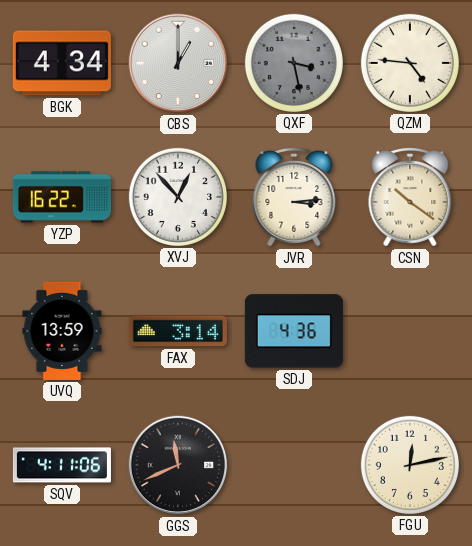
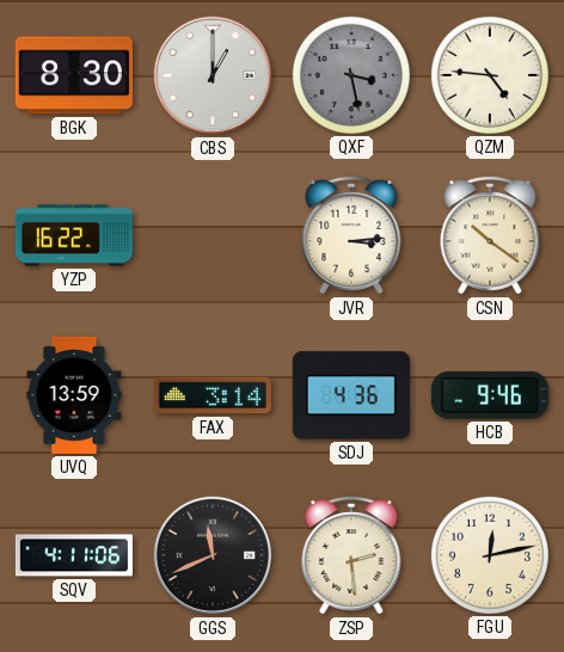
BGK: 4:34 -> 8:30 (74, 75)
XVJ: 12:53 -> none (178, 197)
HCB: none -> 9:46 (490, 395)
ZSP: none -> 2:29 (351, 556)
